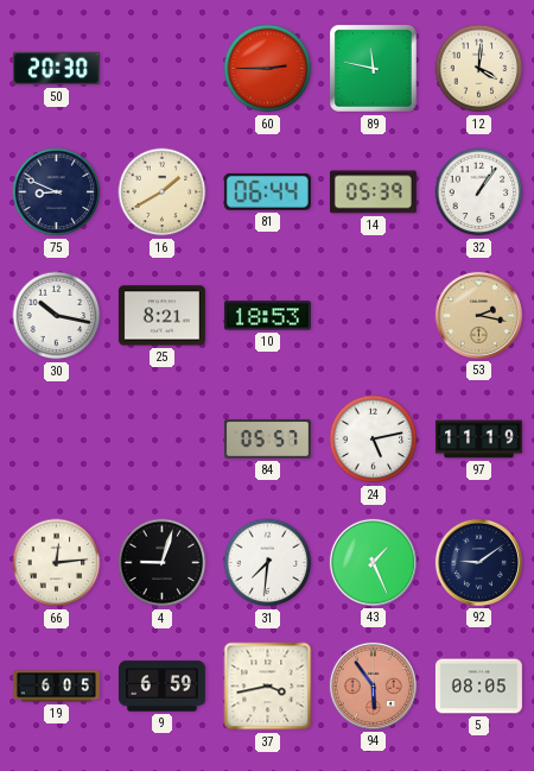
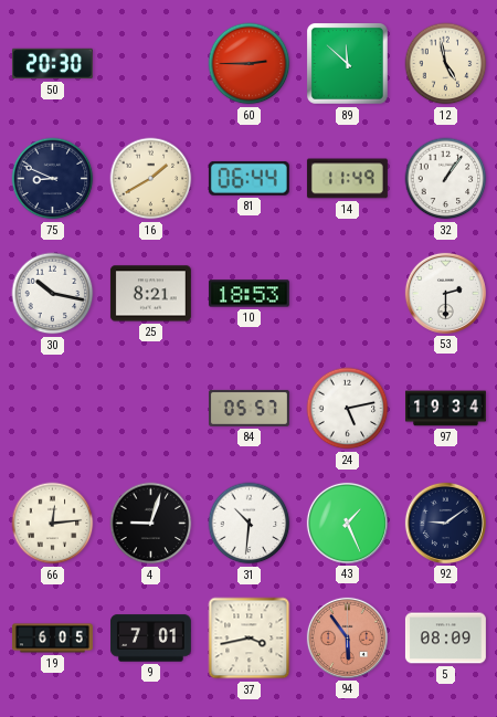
89: 11:47 -> 11:52 (348, 64)
12: 4:01 -> 4:58 (446, 64)
14: 05:39 -> 11:49 (347, 179)
53: 2:17 -> 2:30 (445, 293)
53 dial: champagne -> white (445, 293)
97: 11:19 -> 19:34 (445, 409)
31: 7:31 -> 10:31 (250, 524)
9: 6:59 -> 7:01 (150, 639)
5: 08:05 -> 08:09 (445, 639)
